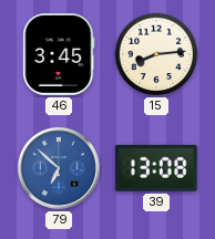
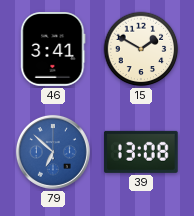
46: 3:45 -> 3:41 (53, 49)
15: 8:14 -> 1:50 (141, 49)
